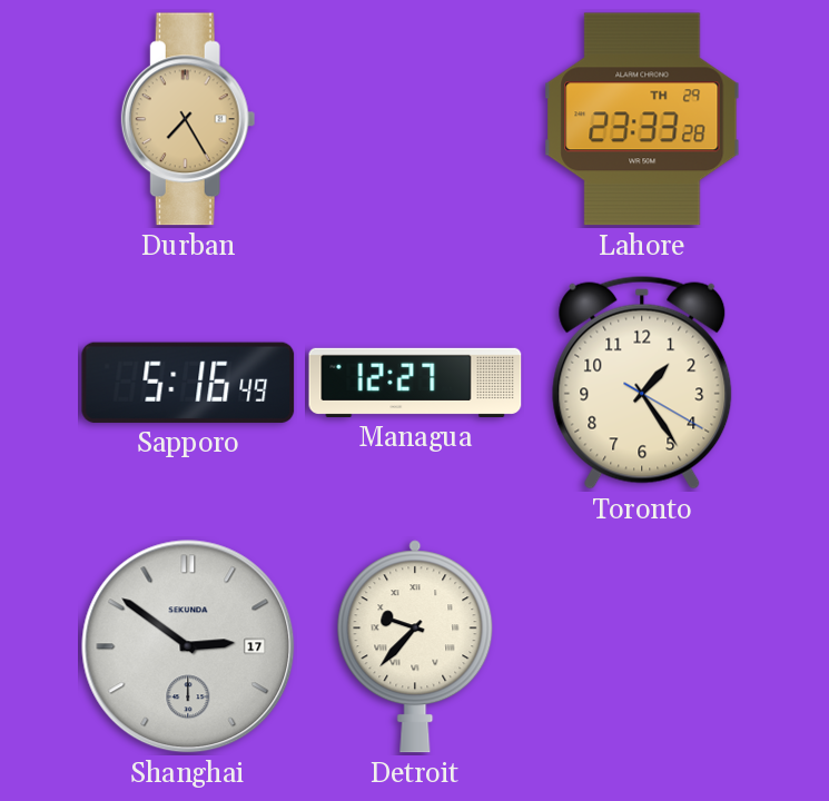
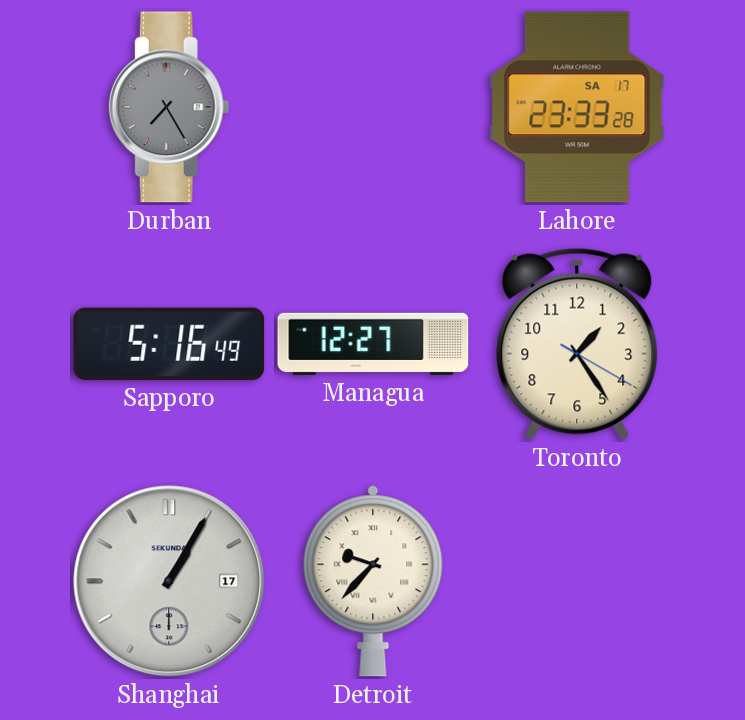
Durban dial: champagne -> grey (169, 107)
Lahore date: TH 29 -> SA 17 (577, 107)
Shanghai: 2:51 -> 1:05 (169, 581)
